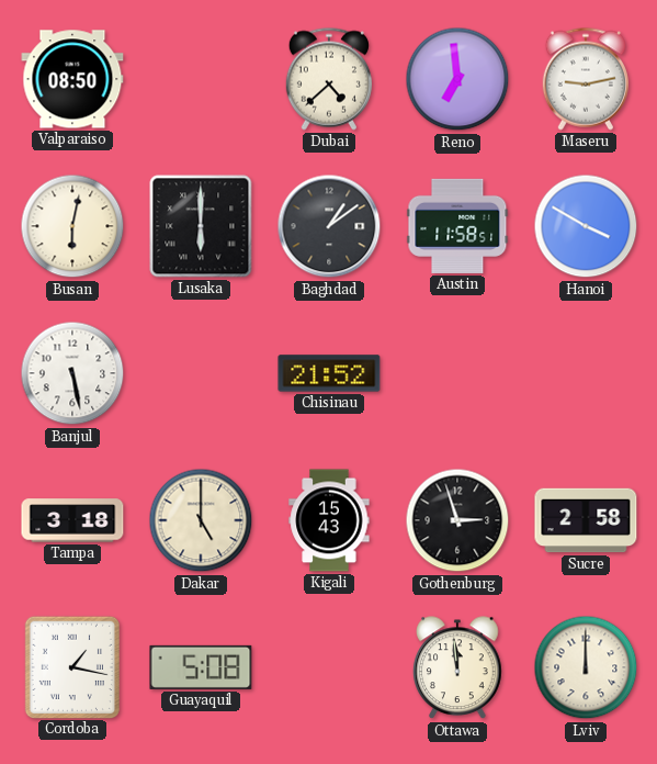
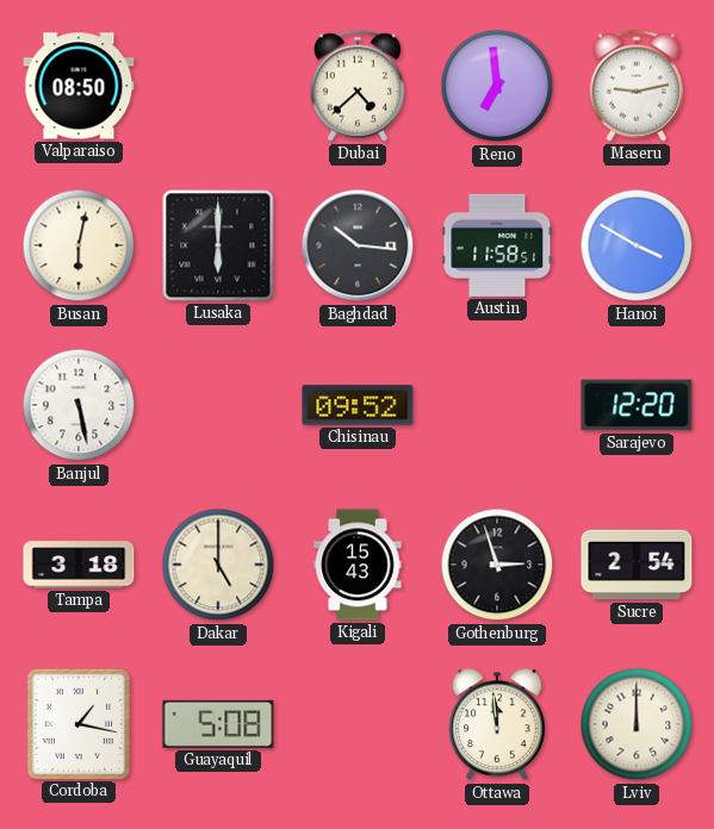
Baghdad: 1:09 -> 10:16 (358, 245)
Chisinau: 21:52 -> 09:52 (358, 405)
Sarajevo: none -> 12:20 (637, 405)
Sucre: 2:58 -> 2:54 (637, 565)
